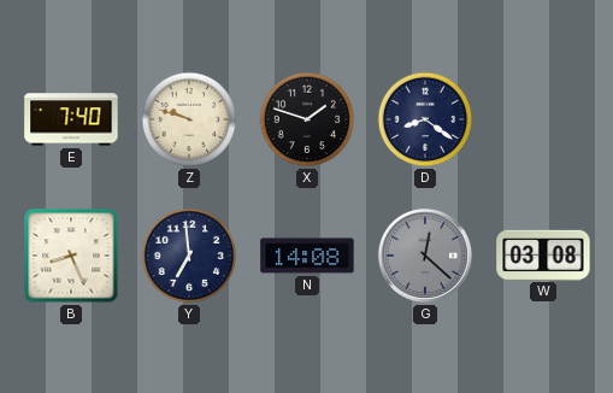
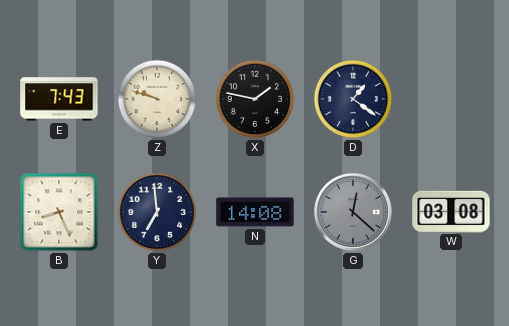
E: 7:40 -> 7:43 (59, 99)
X: 1:48 -> 1:47 (255, 99)
D: 8:21 -> 1:21 (353, 99)
